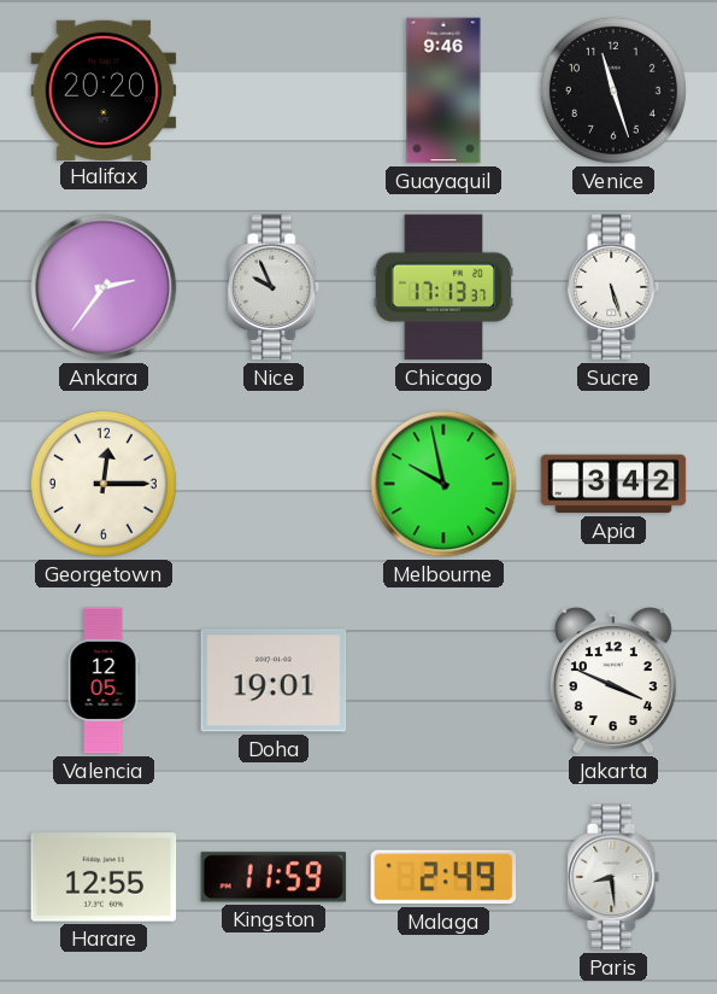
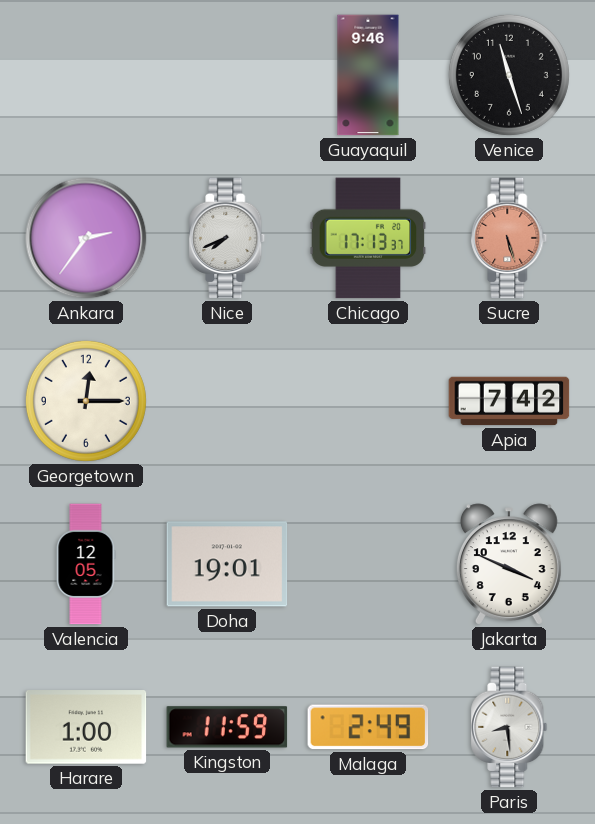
Halifax: 20:20 -> none (104, 89)
Nice: 9:56 -> 7:41 (227, 238)
Sucre dial: white -> salmon (509, 238)
Melbourne: 9:58 -> none (443, 484)
Apia: 3:42 -> 7:42 (509, 401)
Harare: 12:55 -> 1:00 (86, 727)
